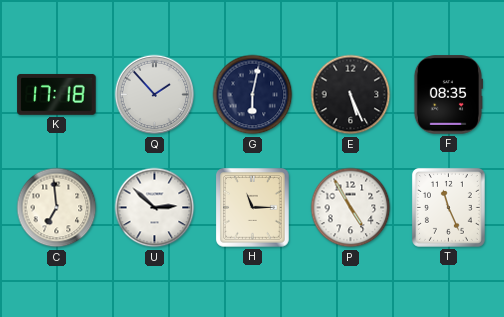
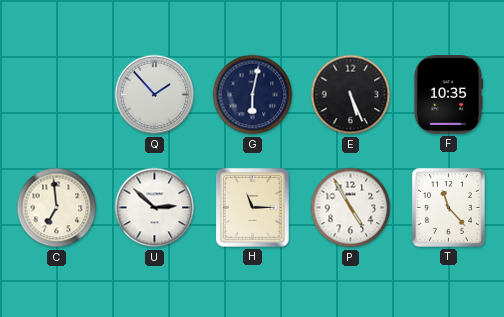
K: 17:18 -> none (57, 94)
F: 08:35 -> 10:35 (447, 95)
T: 11:26 -> 11:23 (448, 207)
